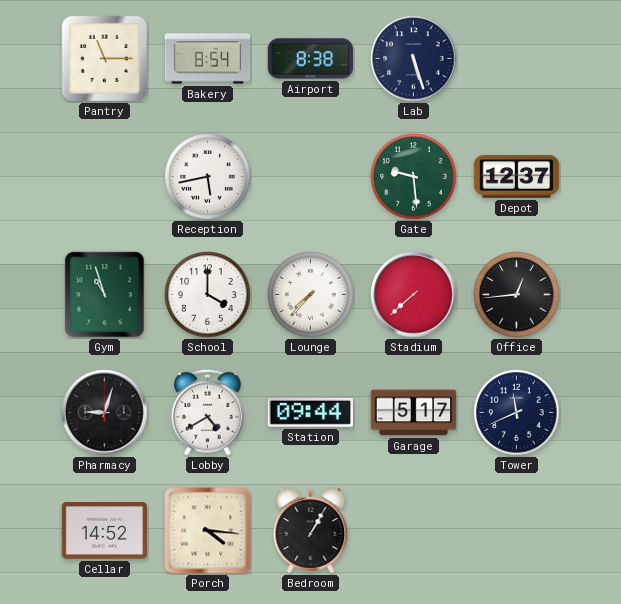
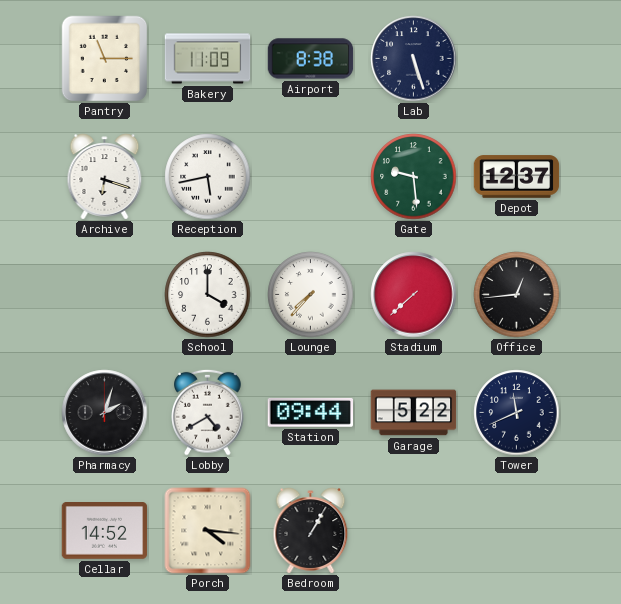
Bakery: 8:54 -> 11:09 (208, 59)
Archive: none -> 6:18 (105, 177)
Gym: 10:57 -> none (105, 295)
Pharmacy: 9:03 -> 2:03 (105, 413)
Garage: 5:17 -> 5:22 (414, 413)
